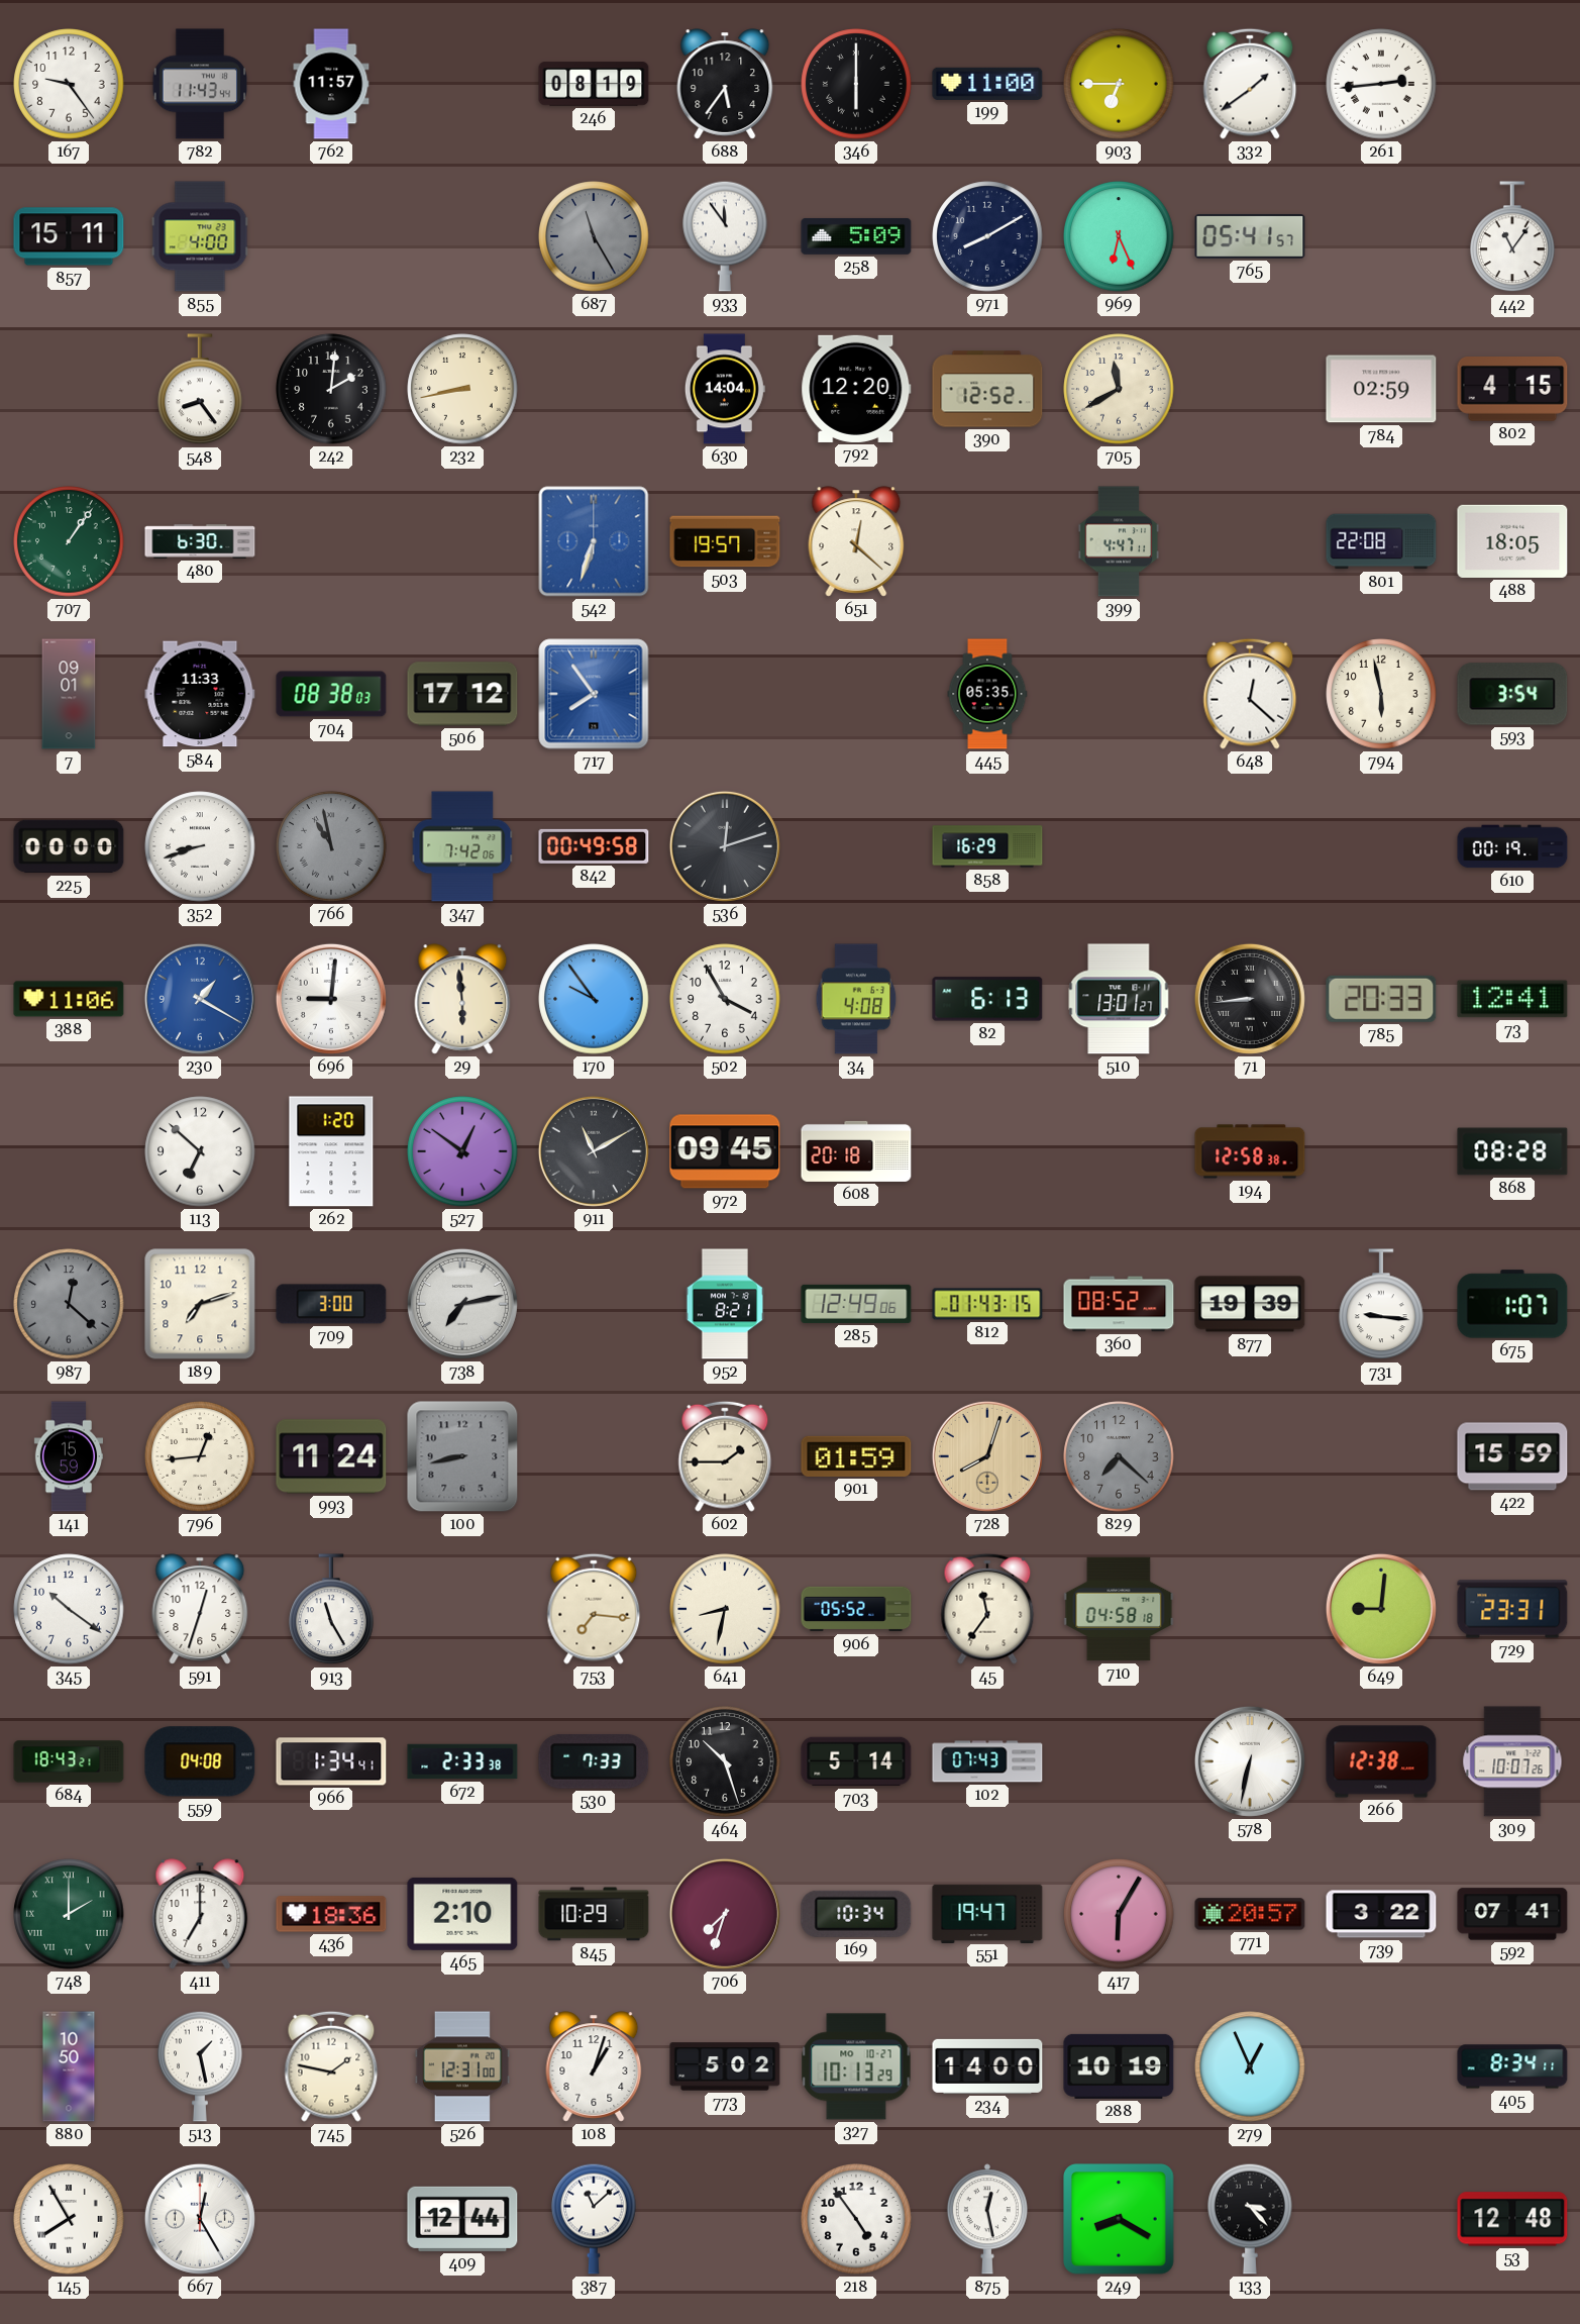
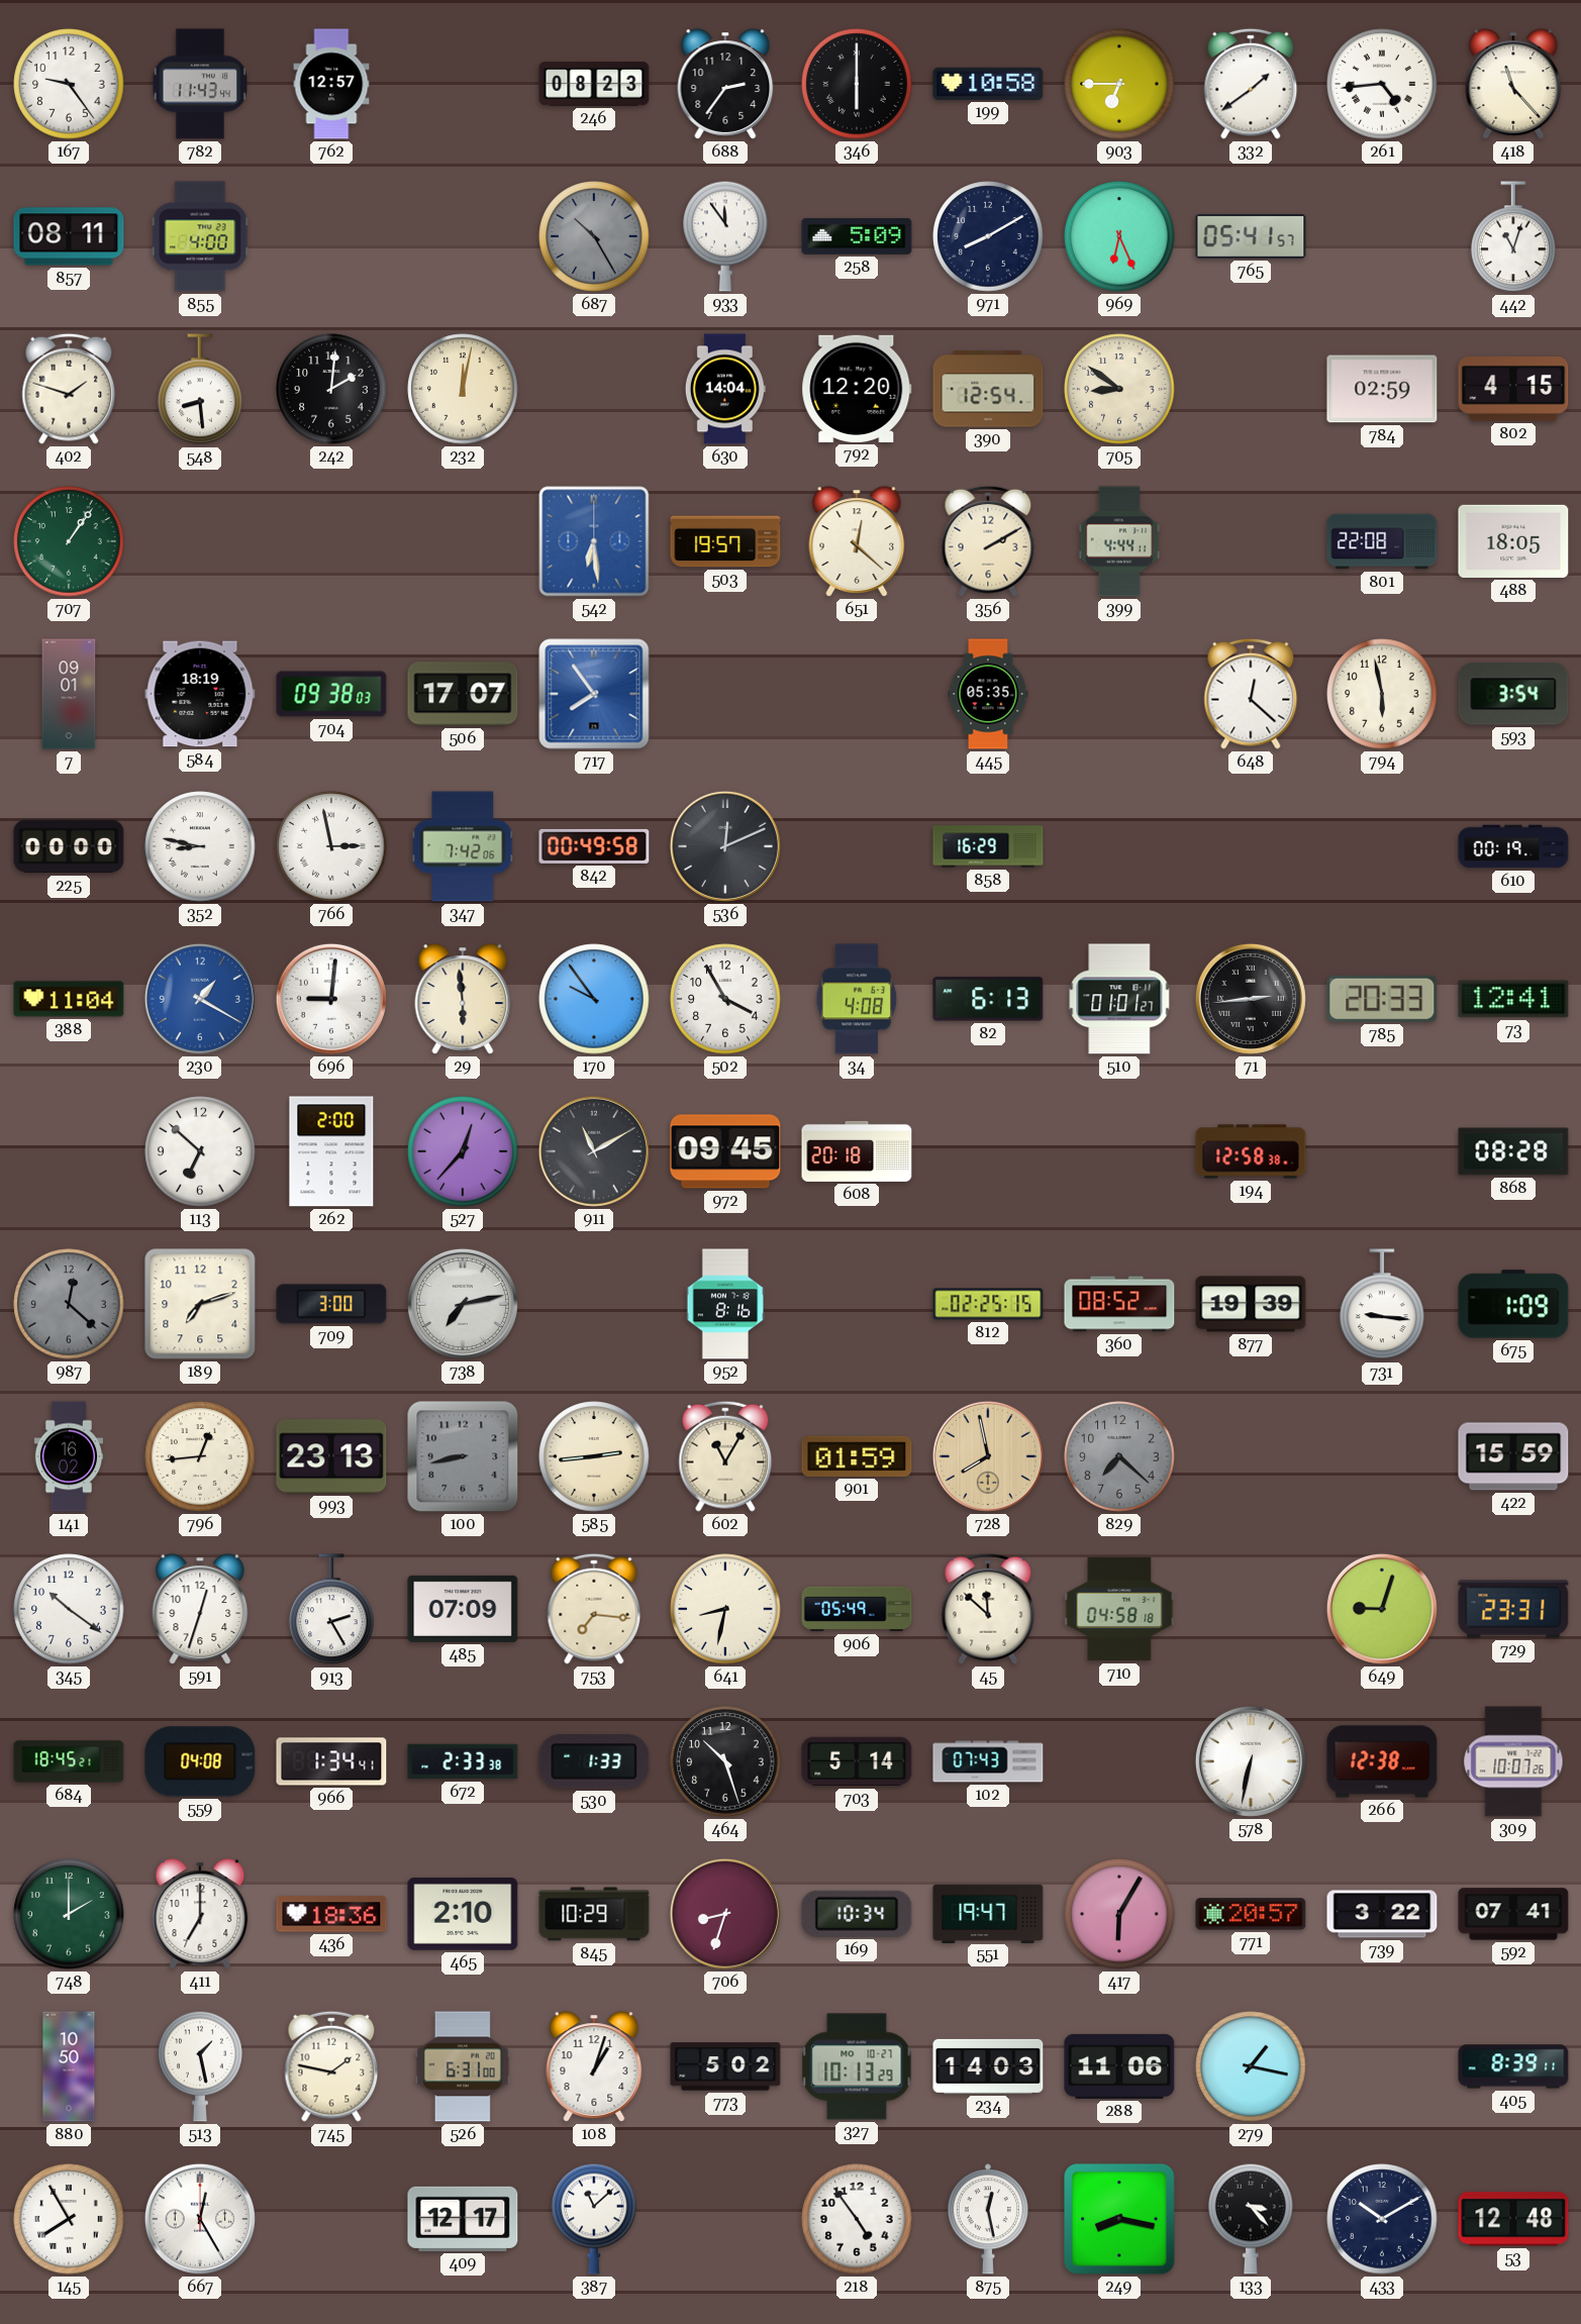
762: 11:57 -> 12:57 (331, 84)
246: 08:19 -> 08:23 (594, 84)
688: 5:36 -> 2:36 (725, 84)
199: 11:00 -> 10:58 (988, 84)
261: 2:44 -> 4:44 (1382, 84)
418: none -> 11:23 (1513, 84)
857: 15:11 -> 08:11 (69, 236)
687: 11:25 -> 10:25 (594, 236)
442: 11:06 -> 11:03 (1513, 237)
402: none -> 1:48 (69, 389)
548: 8:24 -> 8:29 (200, 390)
232: 8:43 -> 12:02 (463, 389)
390: 12:52 -> 12:54 (988, 389)
705: 11:40 -> 8:51 (1119, 389)
480: 6:30 -> none (200, 541)
542: 6:33 -> 6:29 (594, 541)
356: none -> 2:10 (988, 541)
399: 4:47 -> 4:44 (1119, 541)
584: 11:33 -> 18:19 (200, 694)
704: 08:38 -> 09:38 (331, 694)
506: 17:12 -> 17:07 (463, 694)
352: 8:42 -> 8:47 (200, 846)
766: 10:58 -> 2:58 (331, 846)
766 dial: grey -> white (331, 846)
536: 12:12 -> 12:11 (725, 846)
388: 11:06 -> 11:04 (69, 999)
510: 13:01 -> 01:01 (1119, 999)
71: 8:44 -> 2:44 (1251, 999)
262: 1:20 -> 2:00 (331, 1151)
527: 12:51 -> 12:37 (463, 1151)
952: 8:21 -> 8:16 (725, 1304)
285: 12:49 -> none (856, 1304)
812: 01:43 -> 02:25 (988, 1304)
675: 1:07 -> 1:09 (1513, 1304)
141: 15:59 -> 16:02 (68, 1456)
993: 11:24 -> 23:13 (331, 1456)
585: none -> 2:44 (594, 1456)
602: 1:45 -> 11:05 (725, 1456)
728: 8:03 -> 7:58 (988, 1456)
913: 11:25 -> 2:25 (331, 1610)
485: none -> 07:09 (463, 1609)
906: 05:52 -> 05:49 (857, 1609)
45: 11:36 -> 11:52 (988, 1609)
649: 9:01 -> 9:03 (1382, 1609)
684: 18:43 -> 18:45 (69, 1761)
530: 7:33 -> 1:33 (594, 1761)
748 numerals: Roman -> Arabic (69, 1914)
706: 7:33 -> 8:33 (725, 1914)
526: 12:31 -> 6:31 (463, 2066)
234: 14:00 -> 14:03 (988, 2066)
288: 10:19 -> 11:06 (1119, 2066)
279: 12:56 -> 1:17 (1251, 2066)
405: 8:34 -> 8:39 (1513, 2066)
409: 12:44 -> 12:17 (463, 2219)
249: 8:20 -> 8:17 (1120, 2220)
433: none -> 10:10 (1382, 2219)
